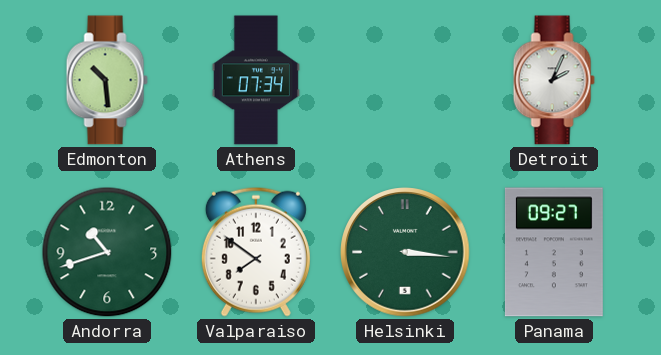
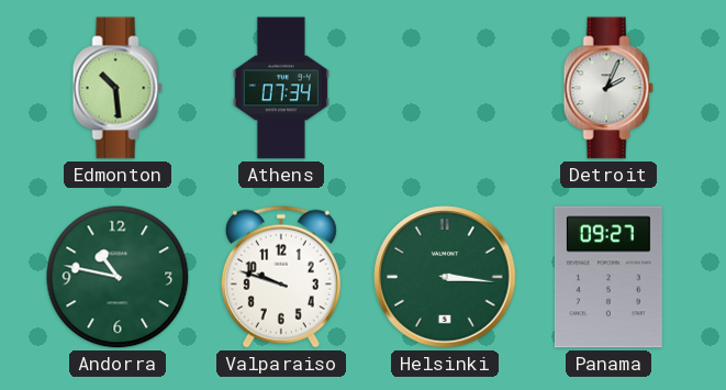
Andorra: 10:42 -> 10:47 (118, 277)
Valparaiso: 7:51 -> 9:48 (281, 277)
